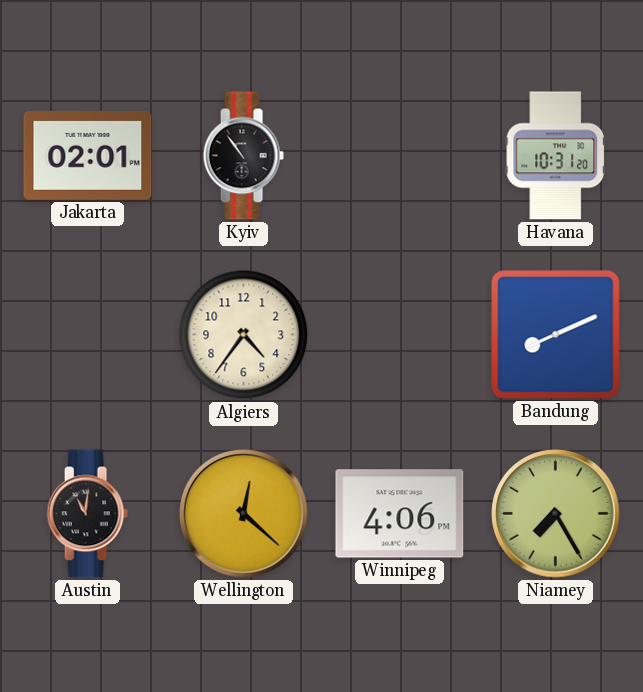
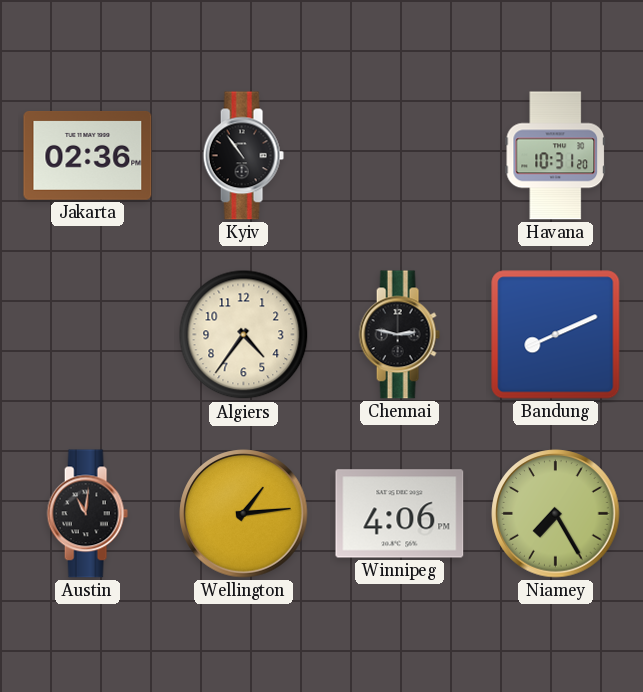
Jakarta: 02:01 -> 02:36 (88, 155)
Chennai: none -> 2:47 (399, 335)
Wellington: 12:22 -> 1:14 (244, 514)
